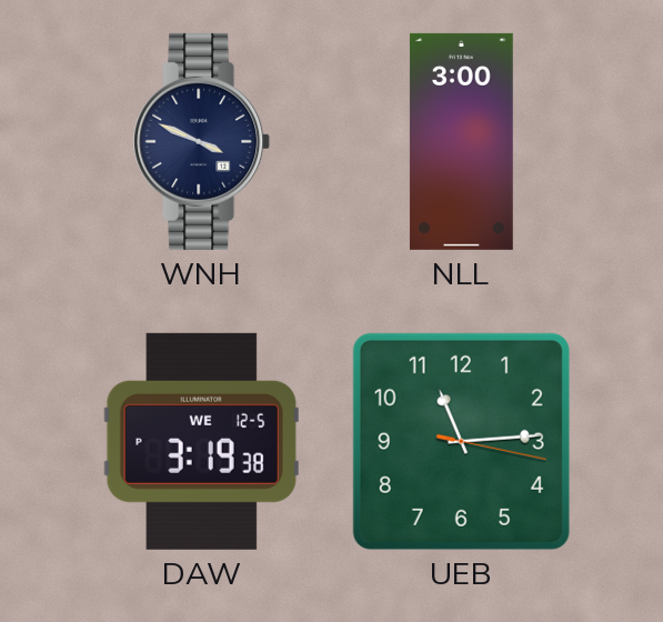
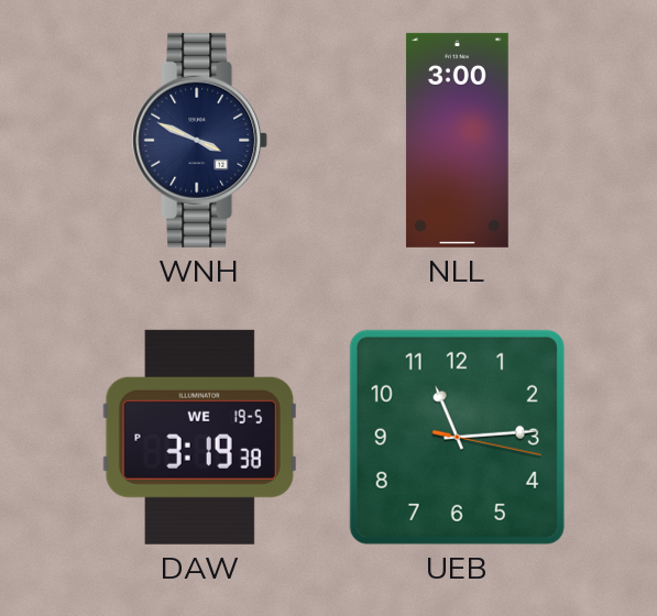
DAW date: WE 12-5 -> WE 19-5 (199, 437)
